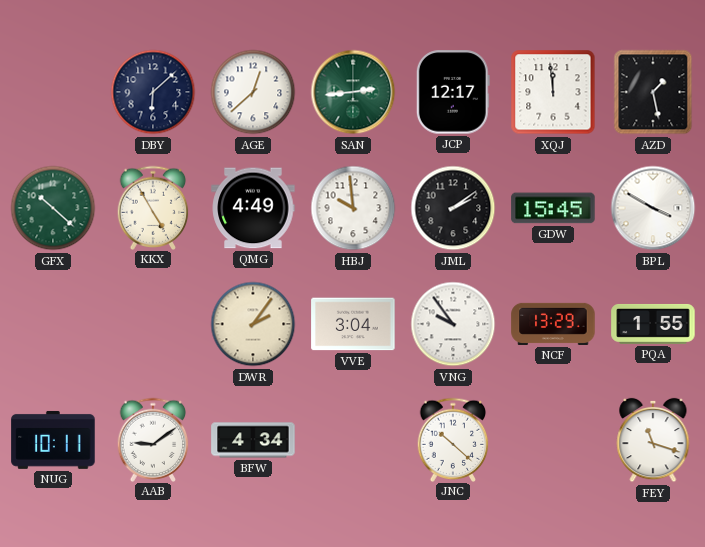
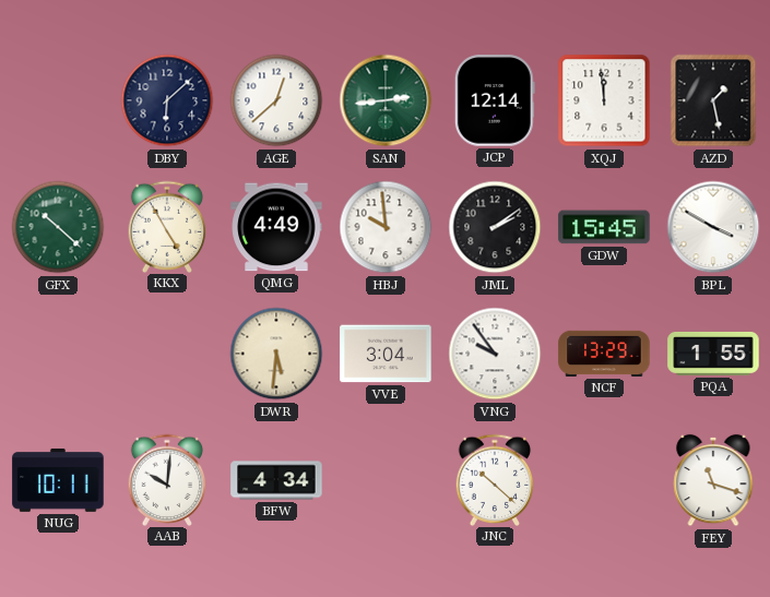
JCP: 12:17 -> 12:14 (495, 100)
DWR: 2:06 -> 5:31 (276, 354)
AAB: 9:09 -> 10:01 (167, 479)
